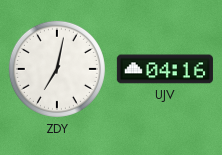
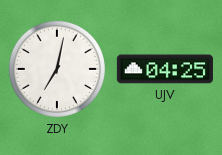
UJV: 04:16 -> 04:25 (165, 69)
